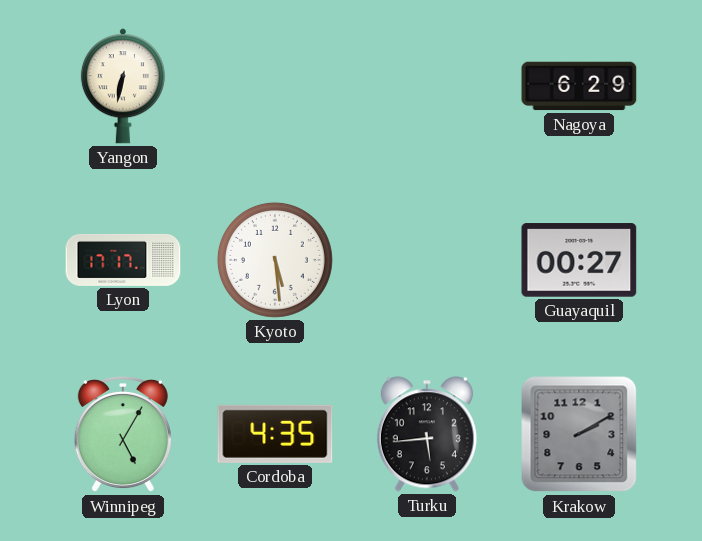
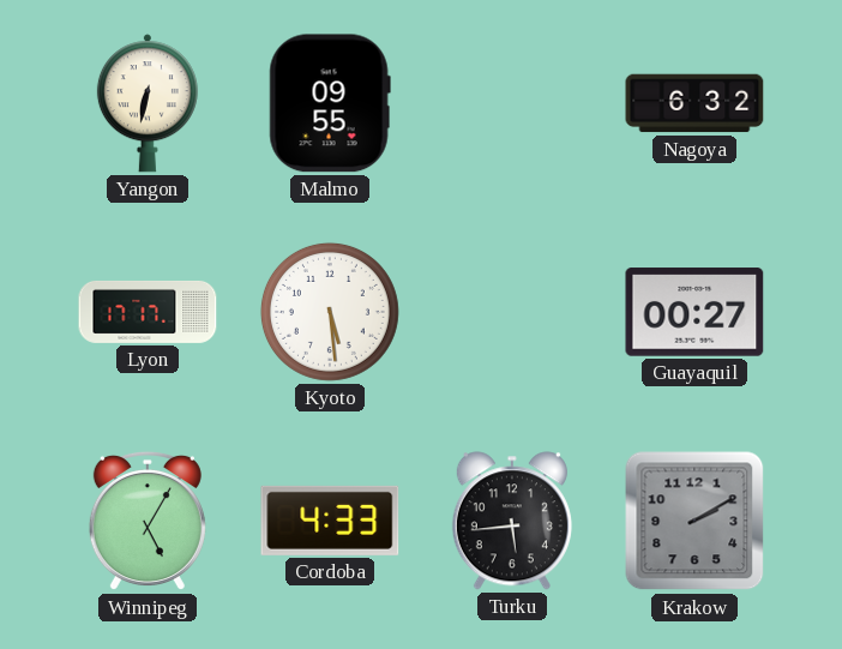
Malmo: none -> 09:55 (330, 103)
Nagoya: 6:29 -> 6:32 (694, 103)
Cordoba: 4:35 -> 4:33 (330, 521)
